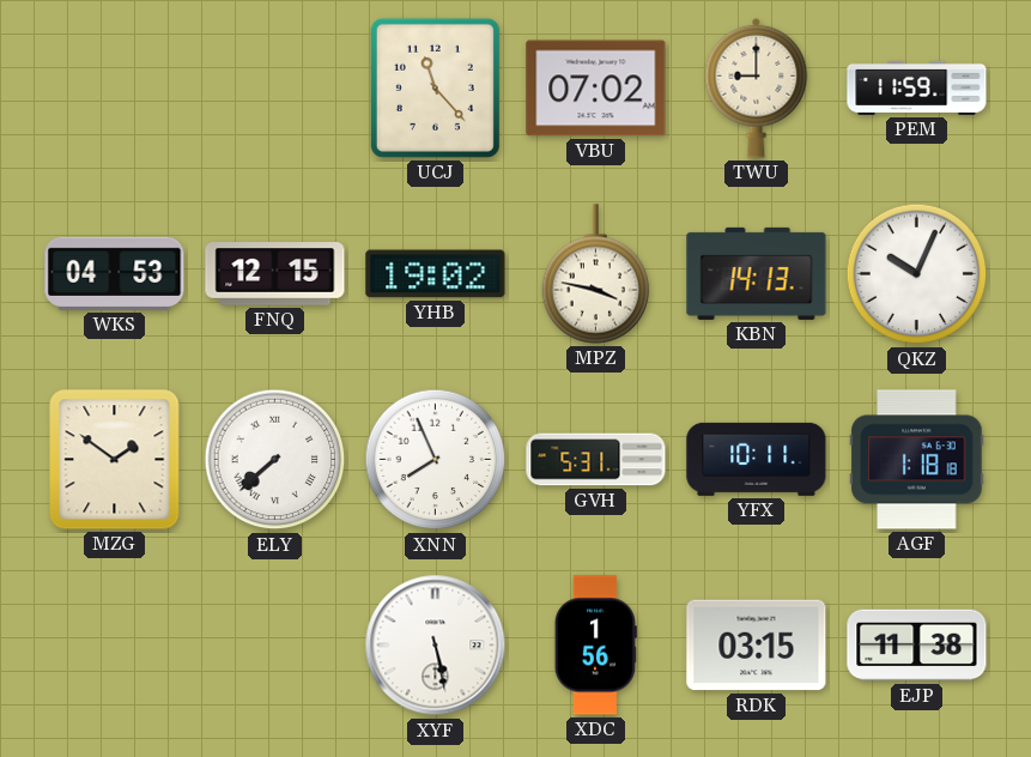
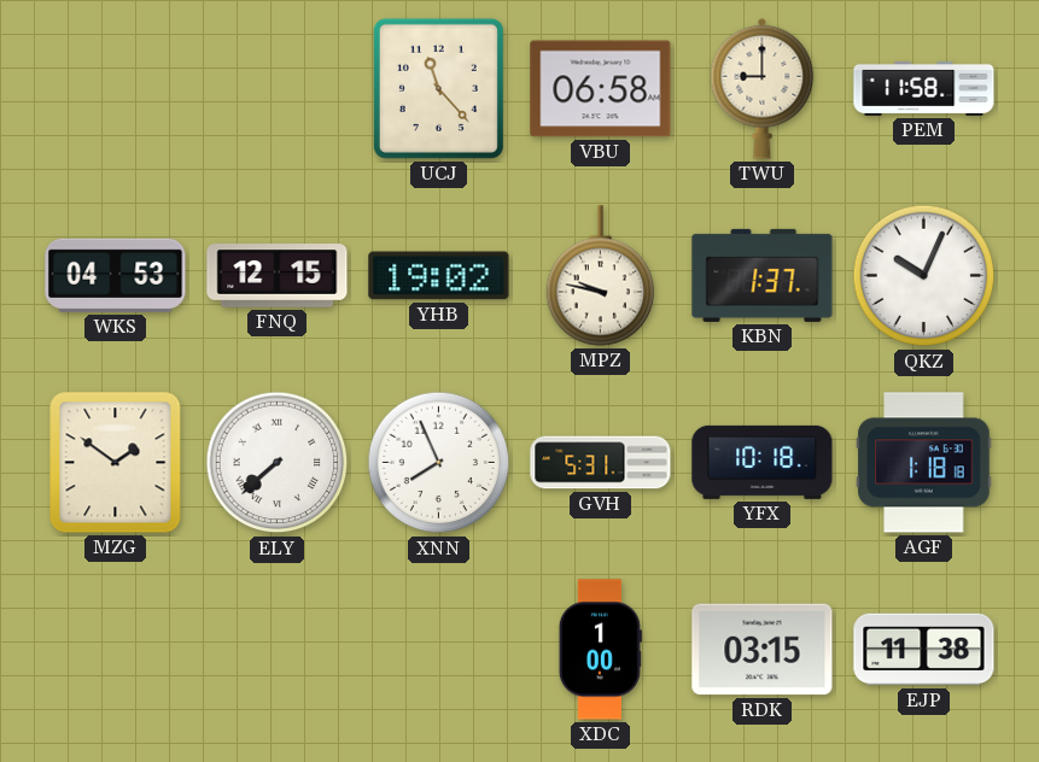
VBU: 07:02 -> 06:58 (601, 89)
PEM: 11:59 -> 11:58 (924, 88)
MPZ: 3:47 -> 9:47 (601, 276)
KBN: 14:13 -> 1:37 (763, 275)
YFX: 10:11 -> 10:18 (763, 462)
XYF: 5:28 -> none (436, 646)
XDC: 1:56 -> 1:00 (600, 650)
